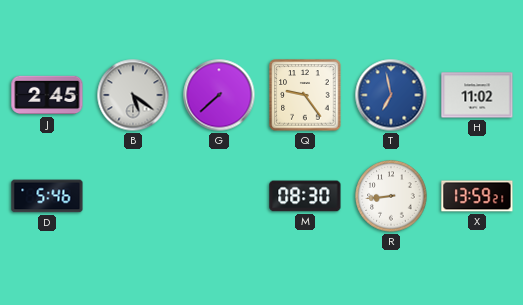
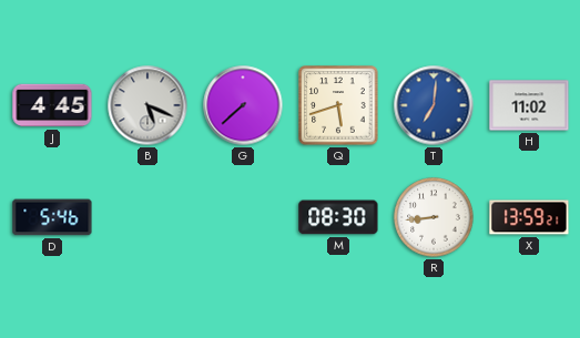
J: 2:45 -> 4:45 (52, 105)
B: 5:21 -> 5:19 (147, 105)
Q: 9:24 -> 5:42 (338, 105)
T: 6:58 -> 7:01 (434, 105)
